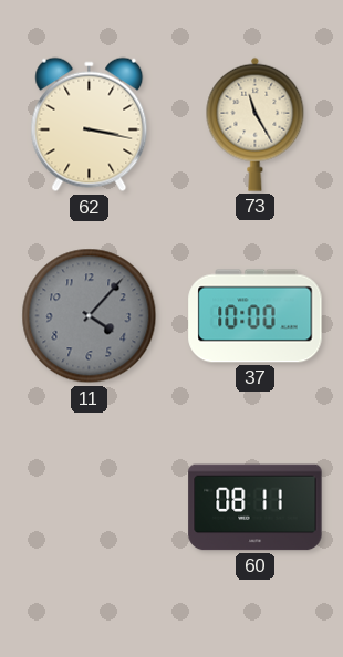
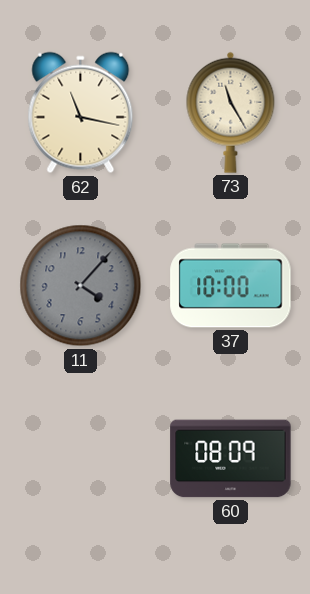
62: 3:17 -> 11:17 (81, 113)
60: 08:11 -> 08:09 (231, 459)
